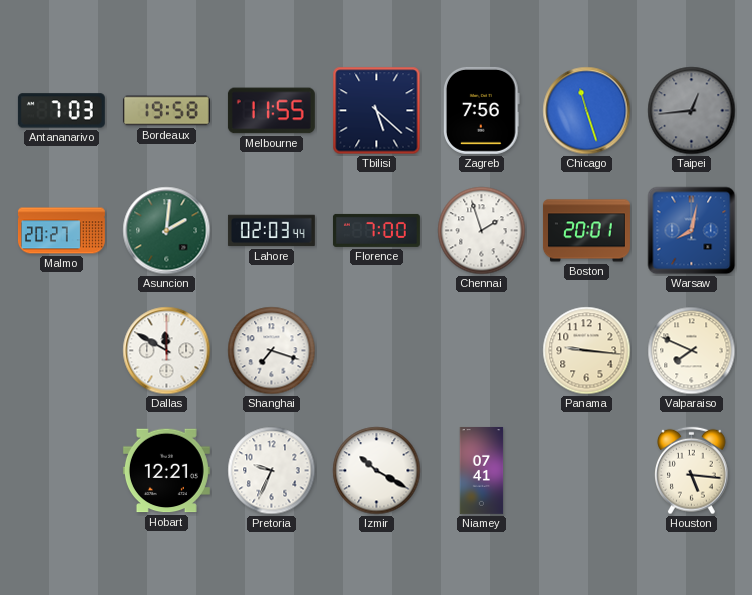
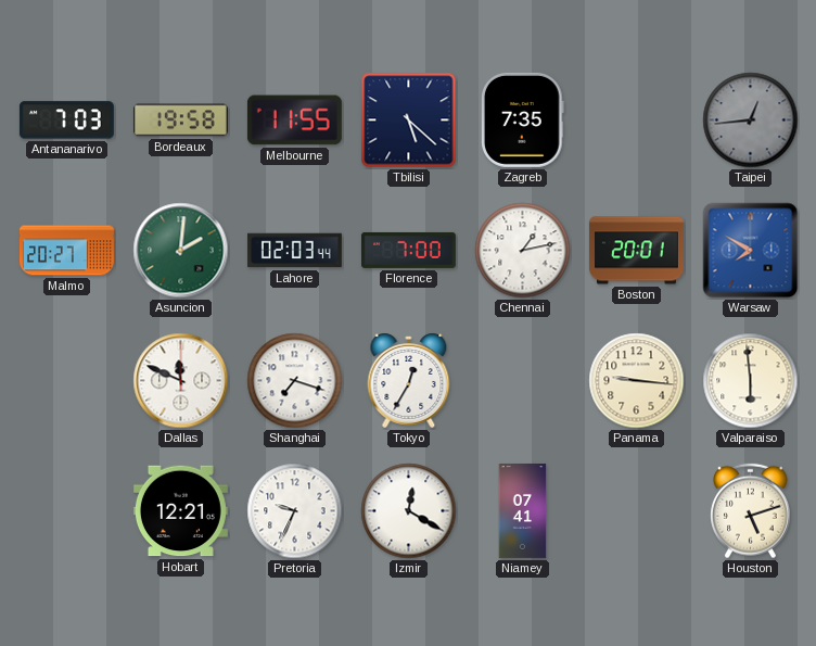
Zagreb: 7:56 -> 7:35 (522, 119)
Chicago: 11:27 -> none (587, 111)
Chennai: 1:57 -> 1:13 (523, 251)
Warsaw: 8:02 -> 7:50 (751, 251)
Dallas: 11:50 -> 11:49 (181, 381)
Tokyo: none -> 12:35 (409, 380)
Valparaiso: 7:49 -> 5:59 (751, 381)
Izmir: 10:20 -> 12:20 (409, 511)
Houston: 5:16 -> 5:12 (751, 511)
